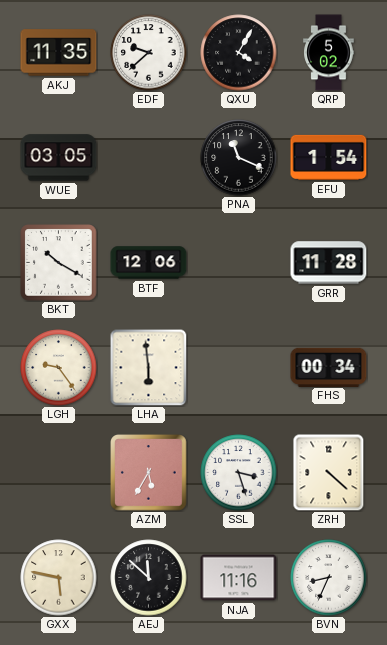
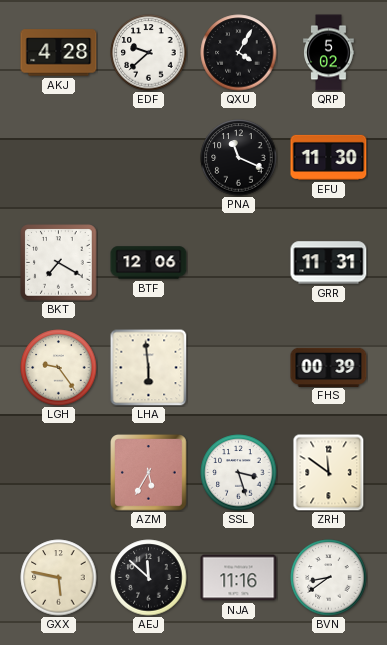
AKJ: 11:35 -> 4:28 (59, 53)
WUE: 03:05 -> none (59, 158)
EFU: 1:54 -> 11:30 (329, 157)
BKT: 10:20 -> 7:20 (59, 263)
GRR: 11:28 -> 11:31 (329, 263)
FHS: 00:34 -> 00:39 (329, 367)
ZRH: 4:22 -> 11:51 (329, 472)
BVN: 8:34 -> 8:39 (329, 578)
